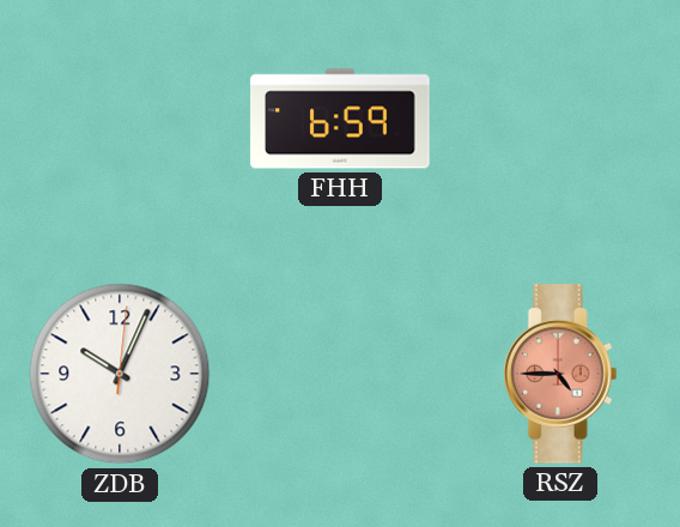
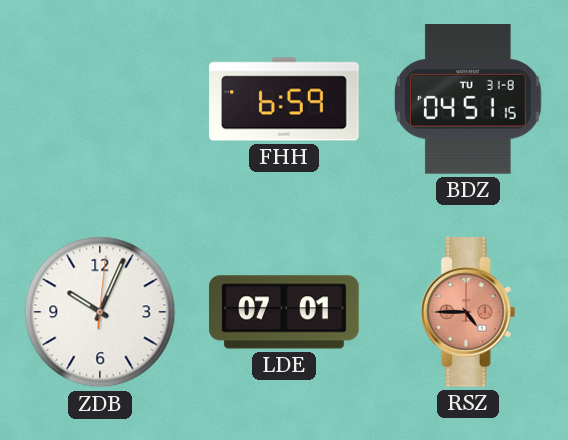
BDZ: none -> 04:51 (468, 100)
LDE: none -> 07:01 (284, 312)
